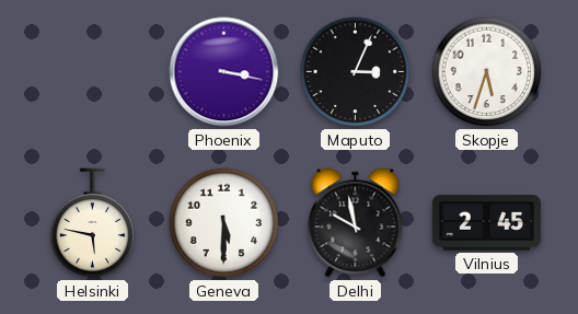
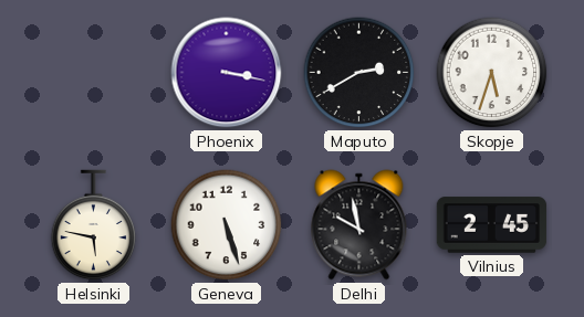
Maputo: 3:04 -> 2:40 (359, 73)
Geneva: 5:30 -> 5:27 (227, 225)
